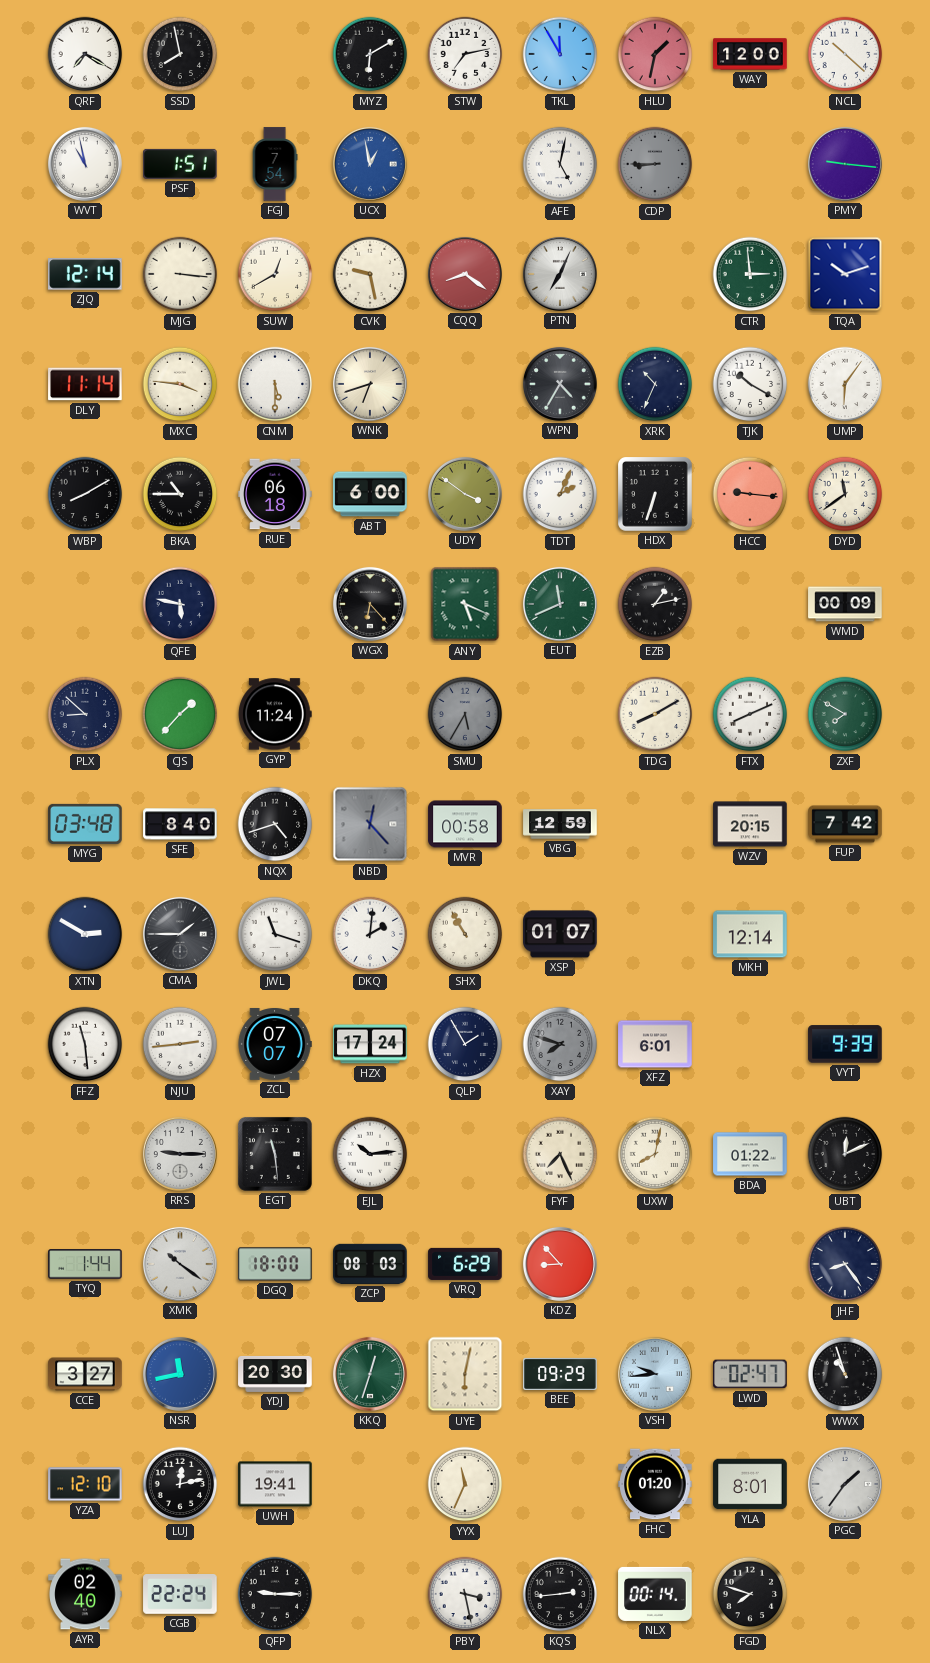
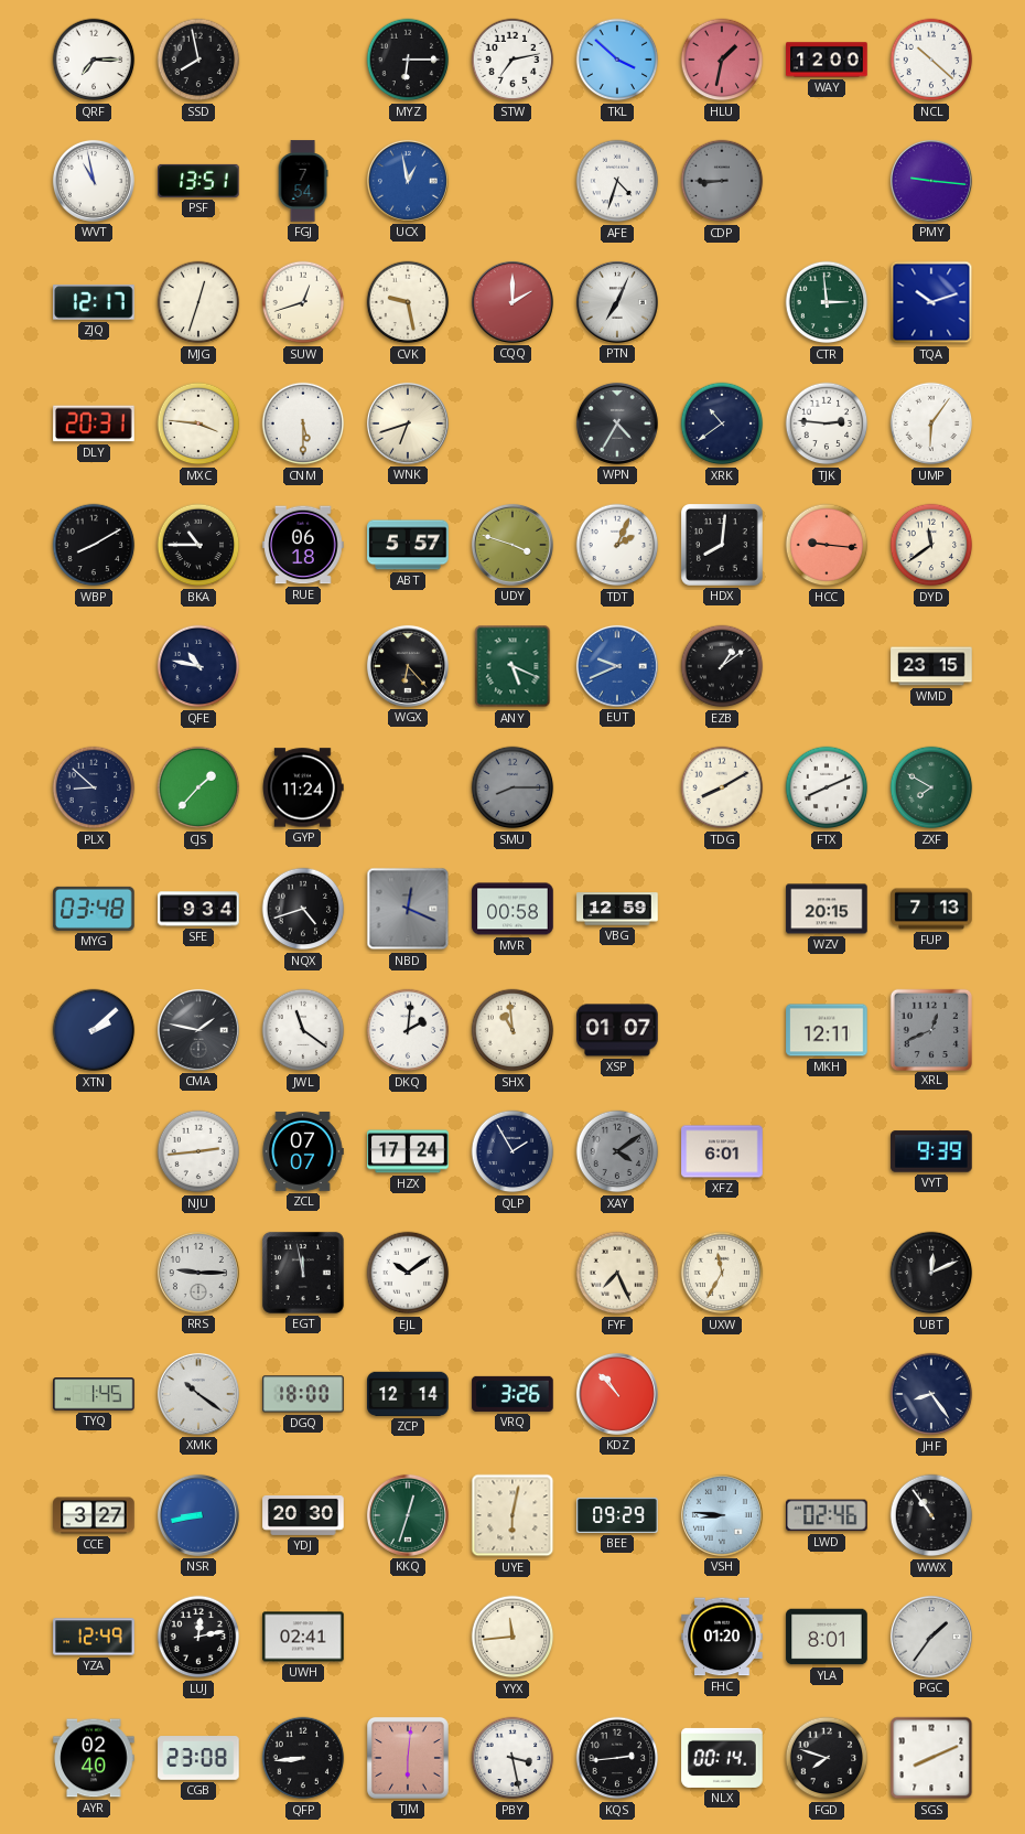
QRF: 7:20 -> 7:15 (94, 60)
MYZ: 6:10 -> 6:15 (408, 60)
TKL: 11:55 -> 3:52 (617, 60)
PSF: 1:51 -> 13:51 (198, 181)
AFE: 5:02 -> 4:33 (617, 181)
ZJQ: 12:14 -> 12:17 (94, 302)
MJG: 3:16 -> 12:33 (198, 302)
SUW: 12:40 -> 12:42 (303, 302)
CQQ: 8:21 -> 2:00 (512, 302)
DLY: 11:14 -> 20:31 (94, 423)
XRK: 10:34 -> 10:39 (722, 423)
TJK: 10:20 -> 2:46 (827, 423)
ABT: 6:00 -> 5:57 (408, 545)
UDY: 3:51 -> 3:48 (512, 545)
HDX: 6:33 -> 8:01 (723, 546)
QFE: 5:47 -> 10:47 (198, 666)
EUT: 11:41 -> 9:41 (617, 666)
EUT dial: green -> blue (617, 666)
EZB: 1:13 -> 1:09 (722, 666)
WMD: 00:09 -> 23:15 (931, 666)
SMU: 5:35 -> 8:15 (512, 787)
SFE: 8:40 -> 9:34 (198, 909)
NBD: 12:23 -> 12:19 (408, 909)
FUP: 7:42 -> 7:13 (931, 909)
XTN: 2:50 -> 2:08 (94, 1030)
CMA: 1:45 -> 1:47 (198, 1030)
JWL: 11:18 -> 11:21 (303, 1030)
SHX: 10:55 -> 10:59 (512, 1030)
MKH: 12:14 -> 12:11 (827, 1030)
XRL: none -> 12:41 (930, 1029)
FFZ: 11:29 -> none (85, 1044)
XAY: 7:48 -> 4:09 (617, 1151)
EGT: 11:29 -> 11:58 (303, 1273)
EJL: 10:14 -> 10:09 (408, 1273)
UXW: 8:02 -> 11:35 (722, 1273)
BDA: 01:22 -> none (750, 1154)
TYQ: 1:44 -> 1:45 (94, 1394)
ZCP: 08:03 -> 12:14 (408, 1394)
VRQ: 6:29 -> 3:26 (512, 1394)
KDZ: 8:53 -> 10:53 (617, 1394)
NSR: 11:43 -> 8:43 (198, 1515)
VSH: 9:44 -> 8:46 (722, 1515)
LWD: 02:47 -> 02:46 (828, 1515)
WWX: 10:57 -> 10:54 (931, 1515)
YZA: 12:10 -> 12:49 (94, 1637)
UWH: 19:41 -> 02:41 (303, 1637)
YYX: 11:34 -> 11:44 (512, 1637)
CGB: 22:24 -> 23:08 (198, 1759)
QFP: 9:15 -> 8:44 (303, 1758)
TJM: none -> 6:01 (408, 1758)
SGS: none -> 8:11 (931, 1758)
